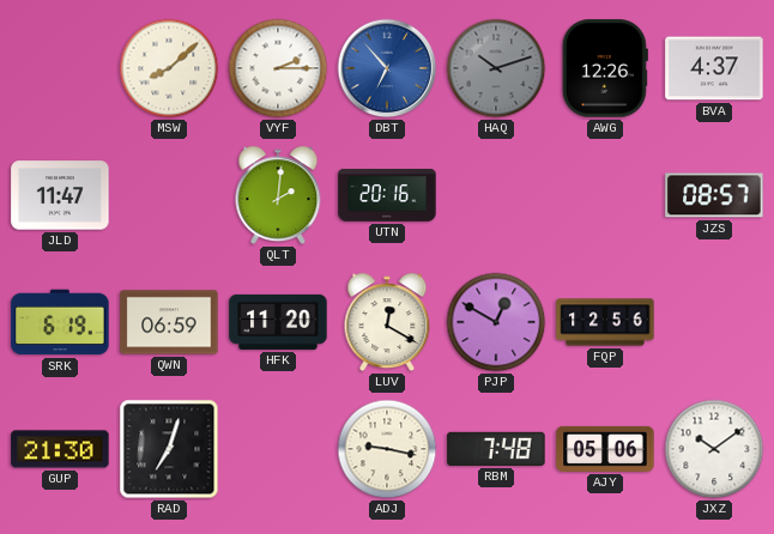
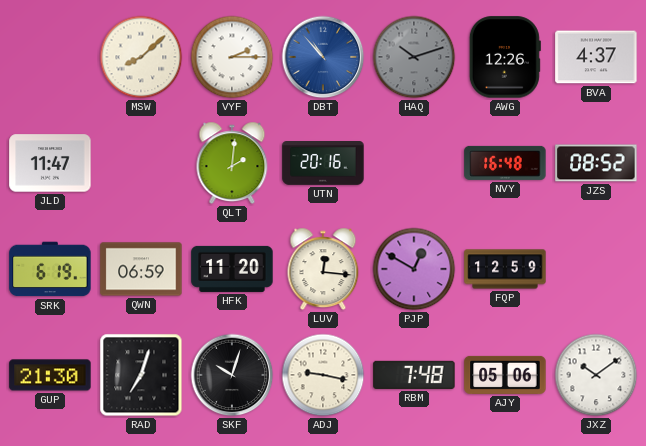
DBT: 6:53 -> 10:53 (323, 57)
NVY: none -> 16:48 (505, 163)
JZS: 08:57 -> 08:52 (596, 163)
LUV: 12:20 -> 12:16 (323, 269)
FQP: 12:56 -> 12:59 (505, 269)
SKF: none -> 10:03 (232, 375)
